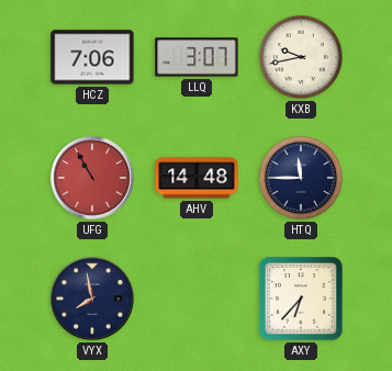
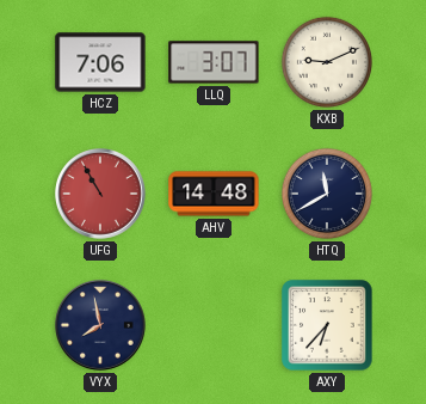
KXB: 9:43 -> 9:11 (327, 62)
HTQ: 11:45 -> 11:40 (327, 194)
